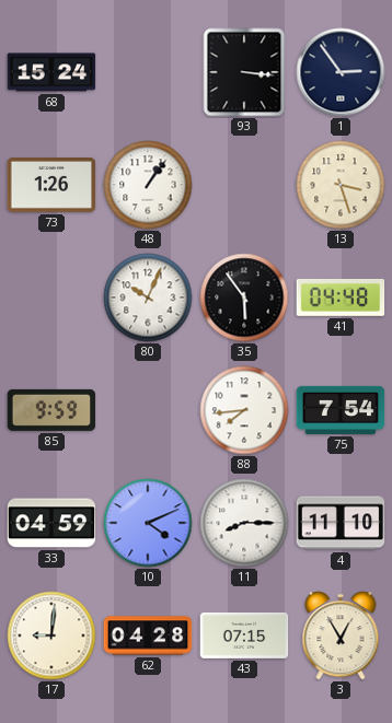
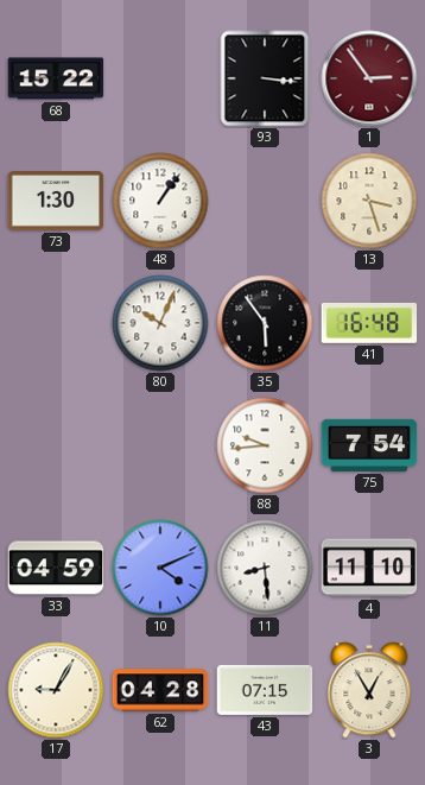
68: 15:24 -> 15:22 (56, 78)
1 dial: navy -> burgundy (369, 78)
73: 1:26 -> 1:30 (56, 202)
41: 04:48 -> 16:48 (369, 323)
85: 9:59 -> none (51, 410)
88: 7:44 -> 9:44 (265, 445)
11: 8:15 -> 8:29 (265, 568)
17: 9:01 -> 9:05 (56, 690)
